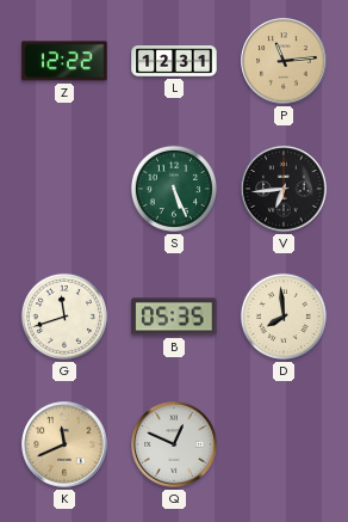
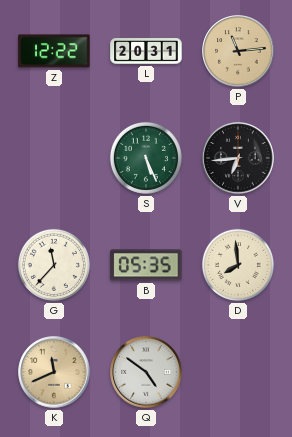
L: 12:31 -> 20:31 (146, 51)
G: 11:42 -> 11:37 (54, 265)
Q: 12:49 -> 4:51 (146, 372)
